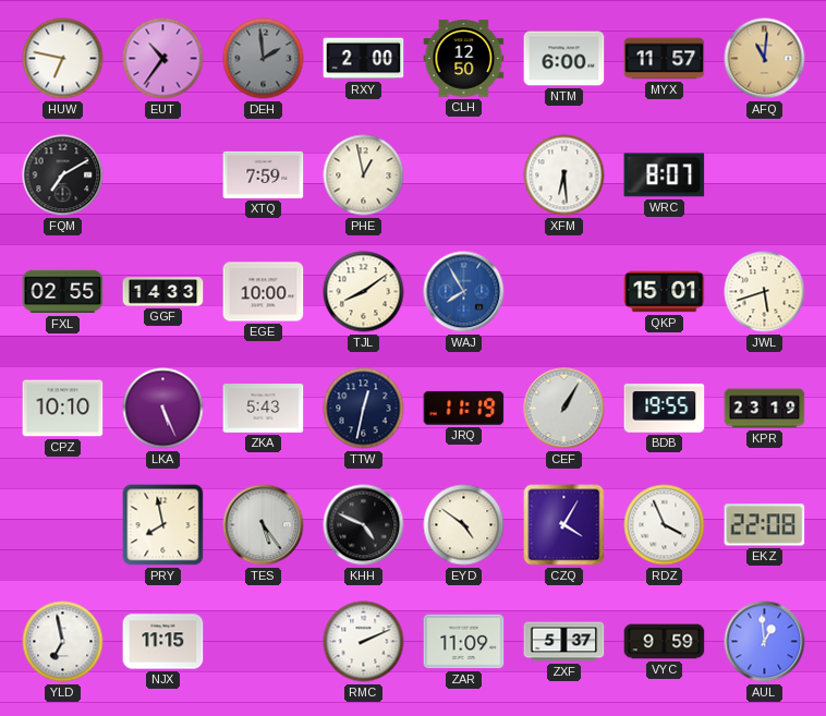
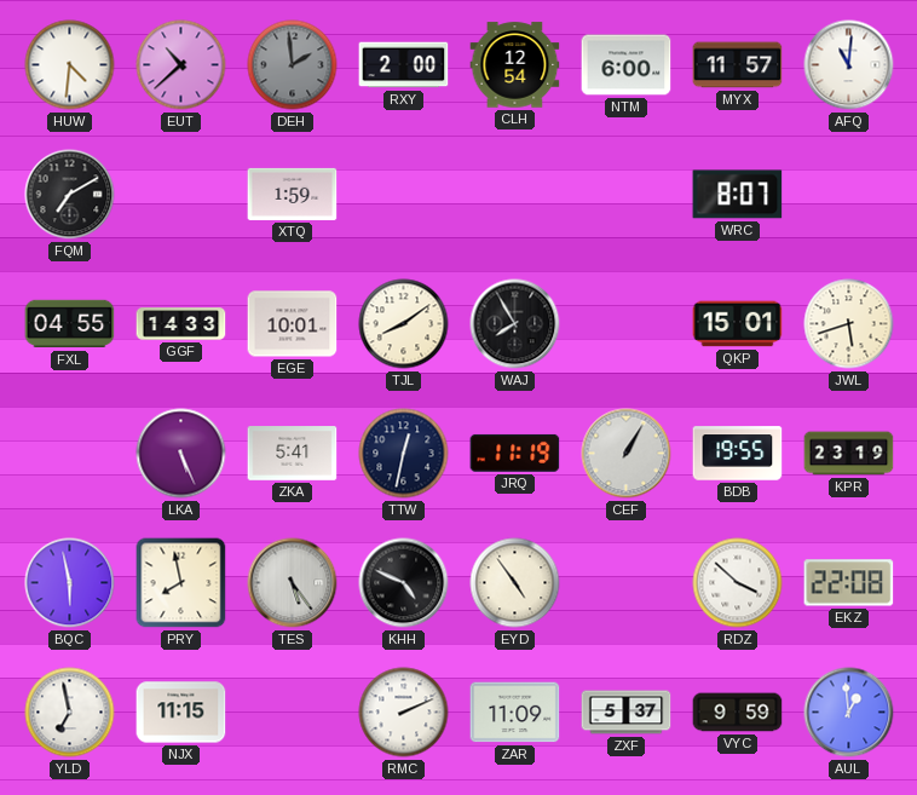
HUW: 6:47 -> 4:31 (70, 65)
EUT: 10:36 -> 10:38 (181, 65)
CLH: 12:50 -> 12:54 (515, 65)
AFQ dial: champagne -> white (849, 65)
XTQ: 7:59 -> 1:59 (293, 194)
PHE: 12:58 -> none (364, 175)
XFM: 6:29 -> none (564, 175)
FXL: 02:55 -> 04:55 (70, 324)
EGE: 10:00 -> 10:01 (293, 324)
WAJ dial: blue -> black (515, 324)
CPZ: 10:10 -> none (63, 409)
ZKA: 5:43 -> 5:41 (293, 454)
BQC: none -> 5:58 (70, 583)
EYD: 4:51 -> 4:54 (515, 583)
CZQ: 4:05 -> none (564, 525)
RDZ: 3:56 -> 3:52 (738, 583)
